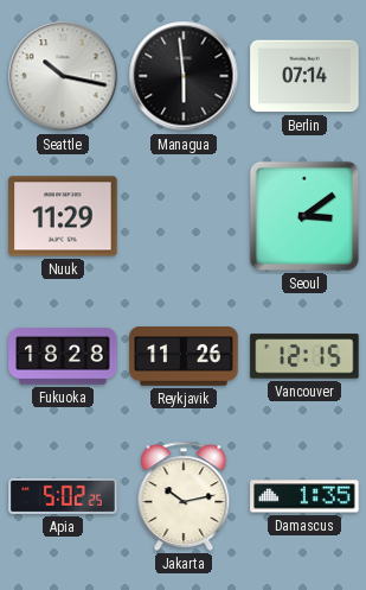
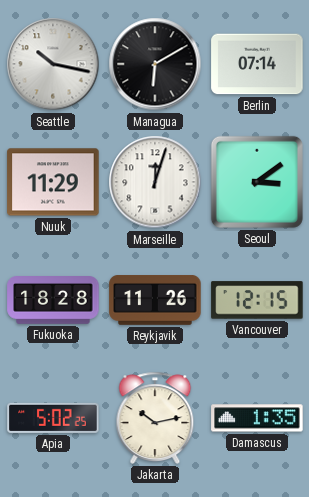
Managua: 5:59 -> 6:10 (155, 64)
Marseille: none -> 12:03 (155, 182)
